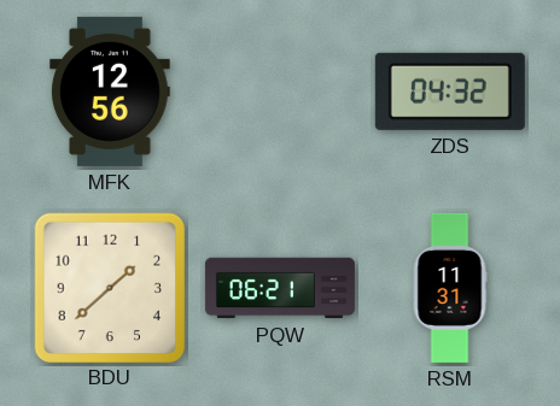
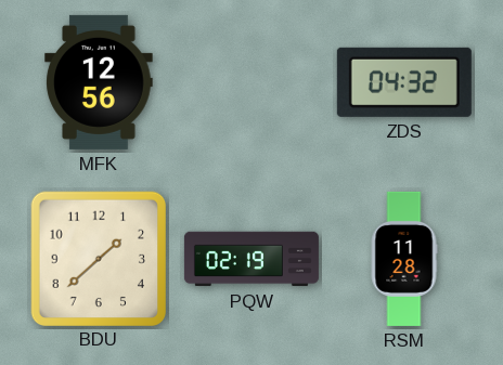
PQW: 06:21 -> 02:19 (251, 259)
RSM: 11:31 -> 11:28 (404, 259)
